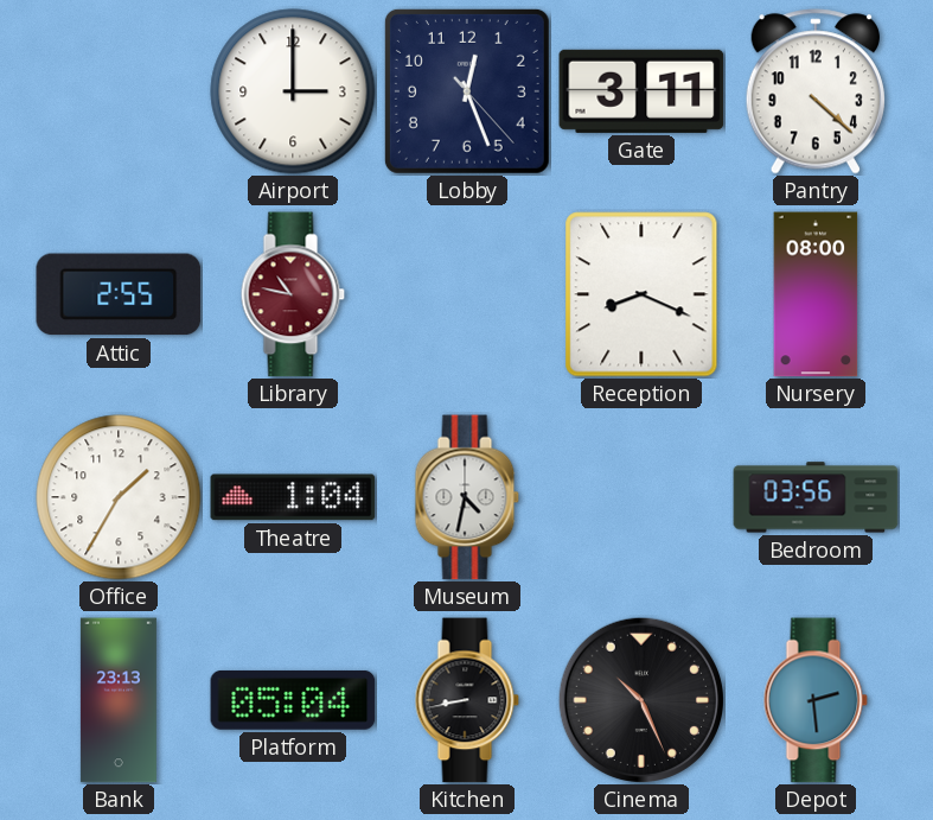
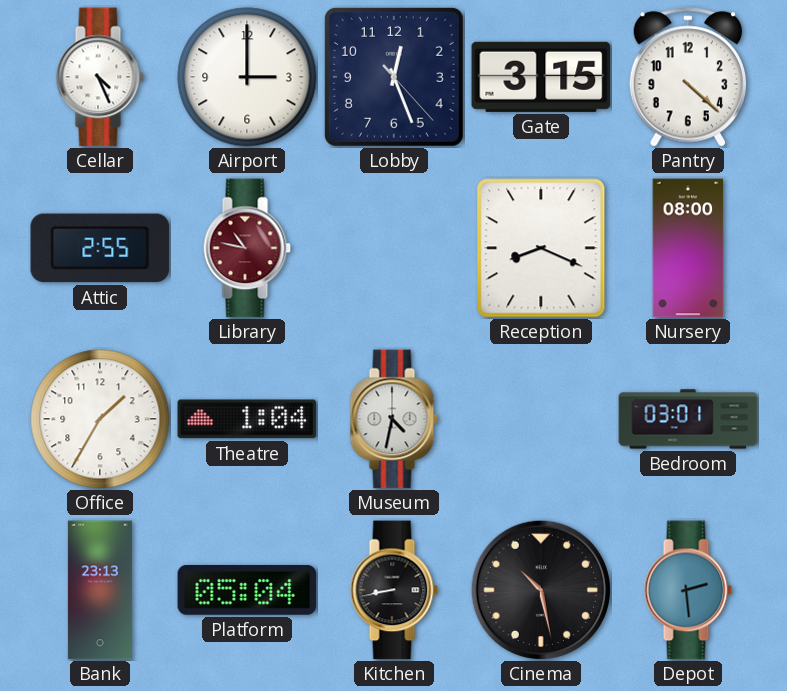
Cellar: none -> 4:26 (100, 77)
Gate: 3:11 -> 3:15 (541, 77)
Bedroom: 03:56 -> 03:01 (688, 419)
Cinema: 10:26 -> 10:28 (540, 589)
